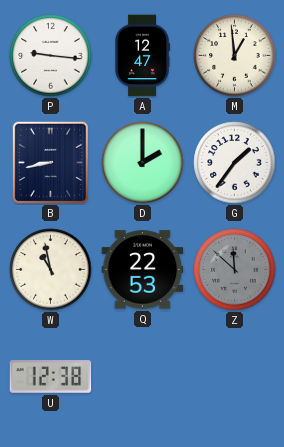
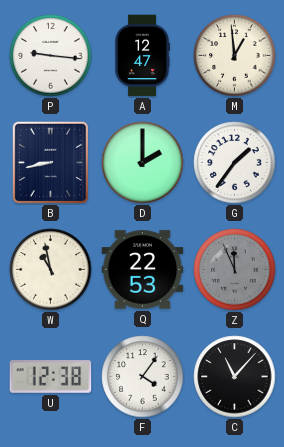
Z: 11:52 -> 11:56 (235, 270)
F: none -> 4:06 (143, 377)
C: none -> 11:07 (235, 377)
